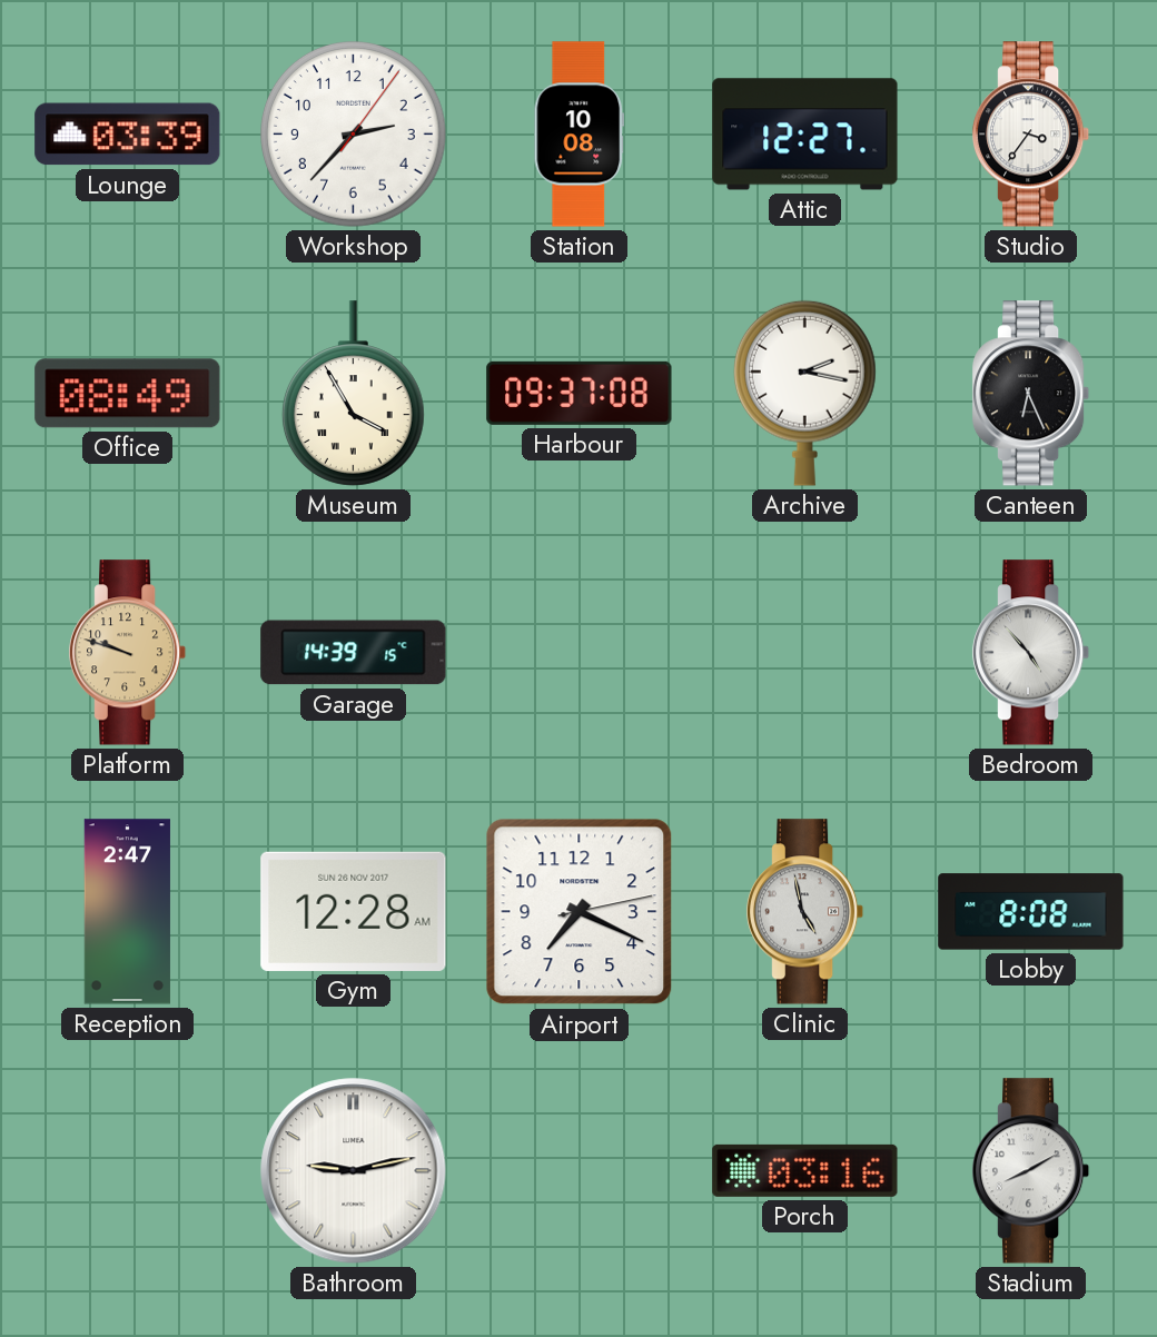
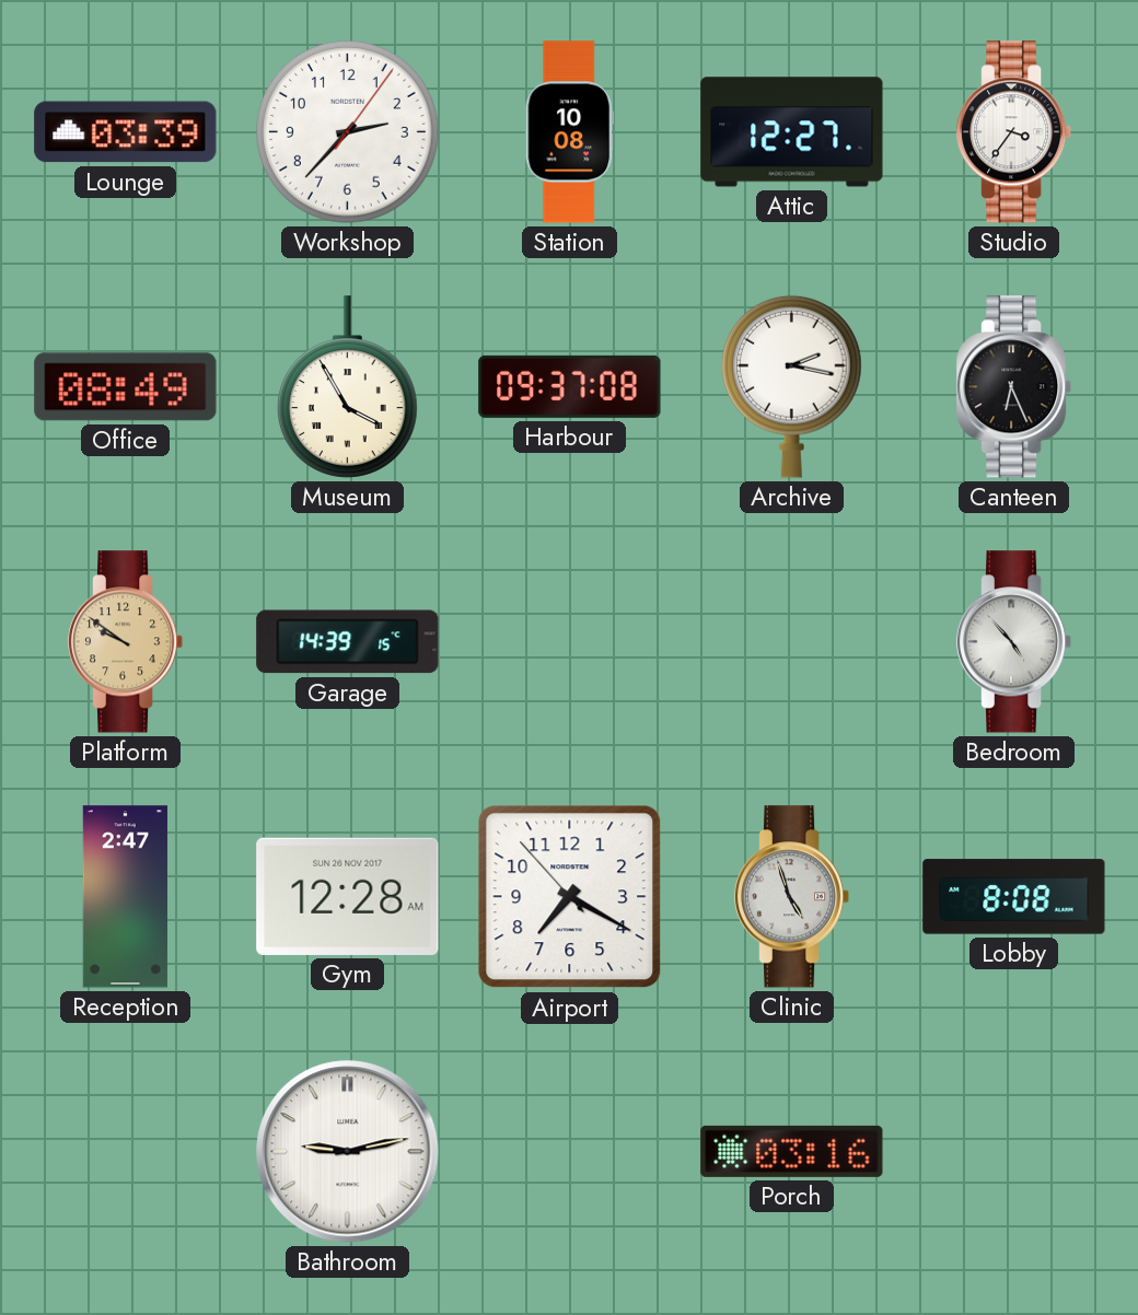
Platform: 9:48 -> 9:51 (126, 642)
Airport: 7:19:13 -> 7:19:53 (570, 897)
Clinic: 4:58 -> 4:57 (792, 897)
Stadium: 8:10 -> none (1031, 1171)
